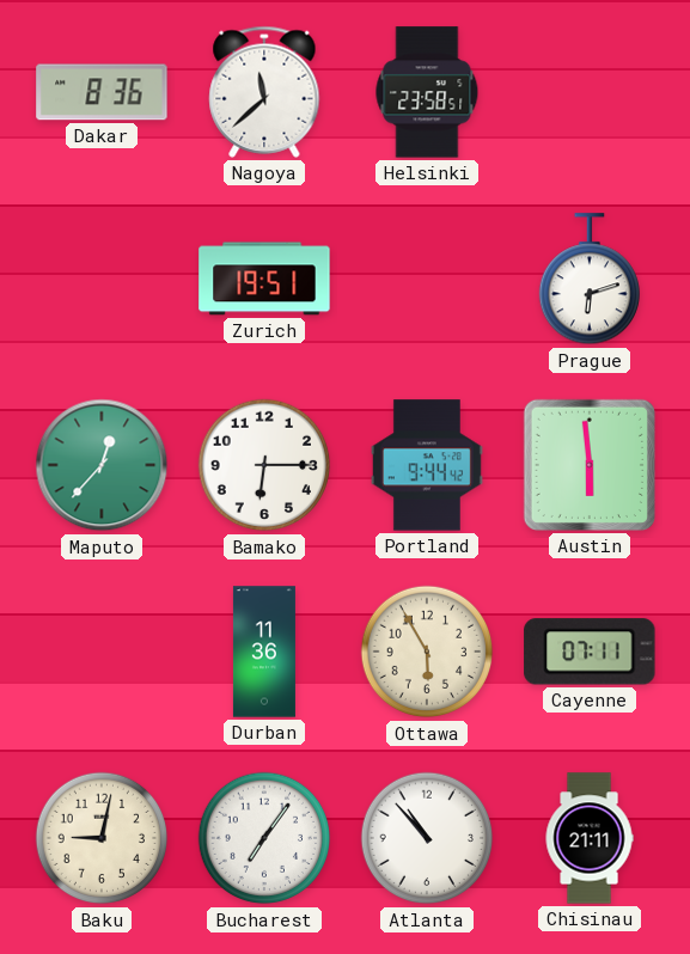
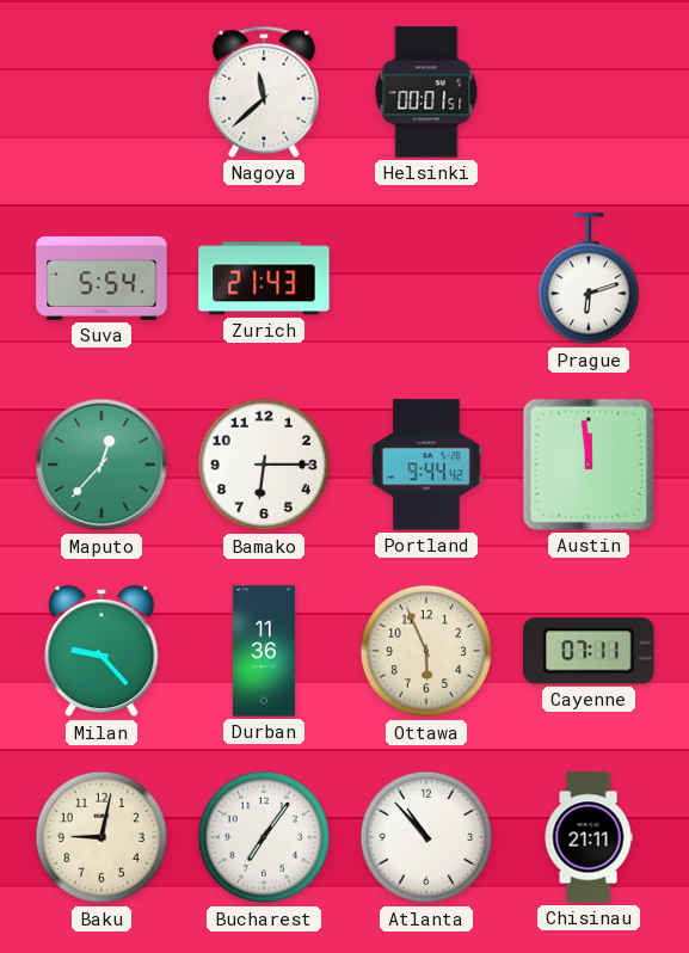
Dakar: 8:36 -> none (102, 92)
Helsinki: 23:58 -> 00:01 (426, 92)
Suva: none -> 5:54 (101, 278)
Zurich: 19:51 -> 21:43 (264, 278)
Austin: 5:59 -> 11:59 (589, 465)
Milan: none -> 9:23 (101, 651)
Ottawa: 5:55 -> 5:56 (426, 651)
